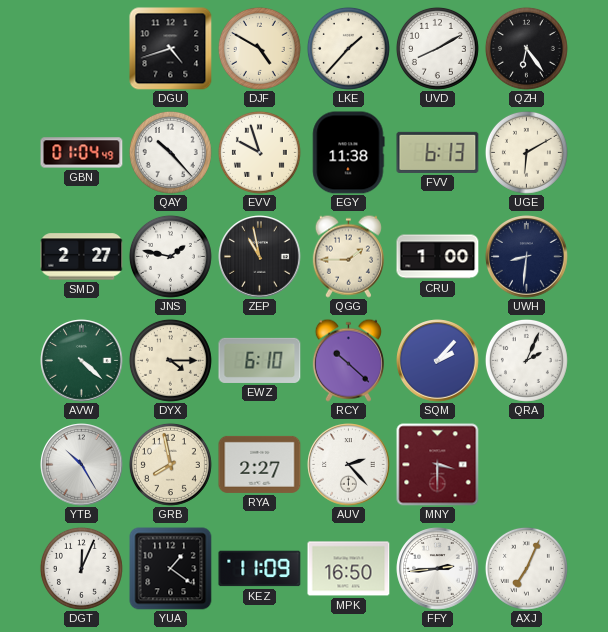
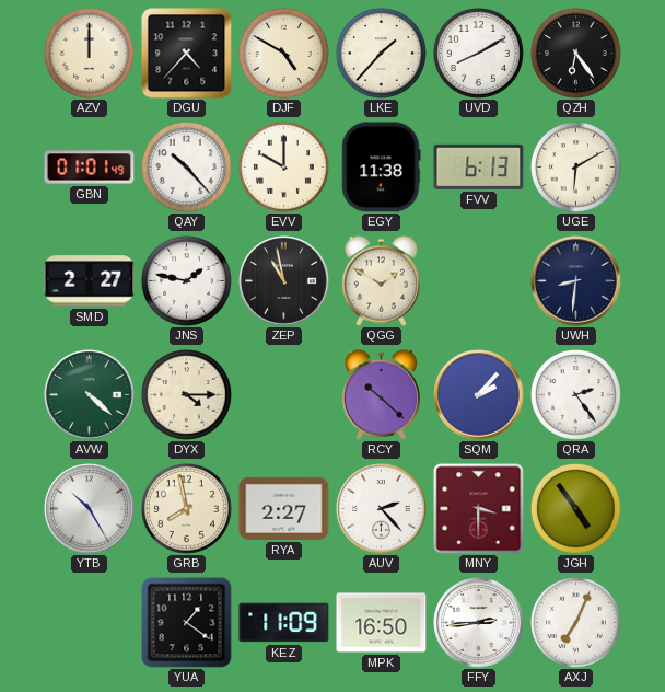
AZV: none -> 12:00 (89, 53)
DGU: 4:42 -> 4:37 (187, 54)
GBN: 01:04 -> 01:01 (90, 168)
EVV: 9:57 -> 10:00 (283, 166)
QGG: 1:45 -> 1:50 (381, 280)
CRU: 1:00 -> none (438, 257)
EWZ: 6:10 -> none (260, 360)
QRA: 2:04 -> 2:24 (575, 394)
JGH: none -> 4:54 (575, 508)
DGT: 12:04 -> none (81, 568)
